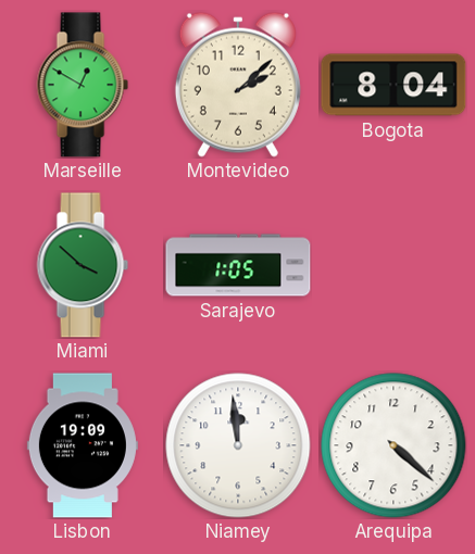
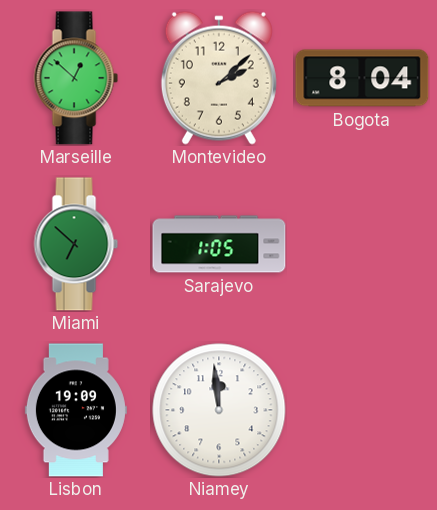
Marseille: 12:50 -> 12:52 (76, 78)
Miami: 3:52 -> 6:52 (76, 244)
Arequipa: 4:22 -> none (393, 445)
